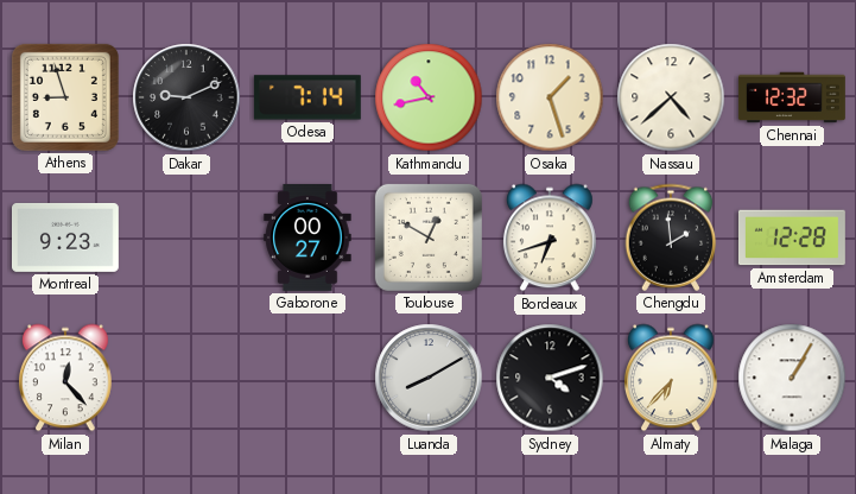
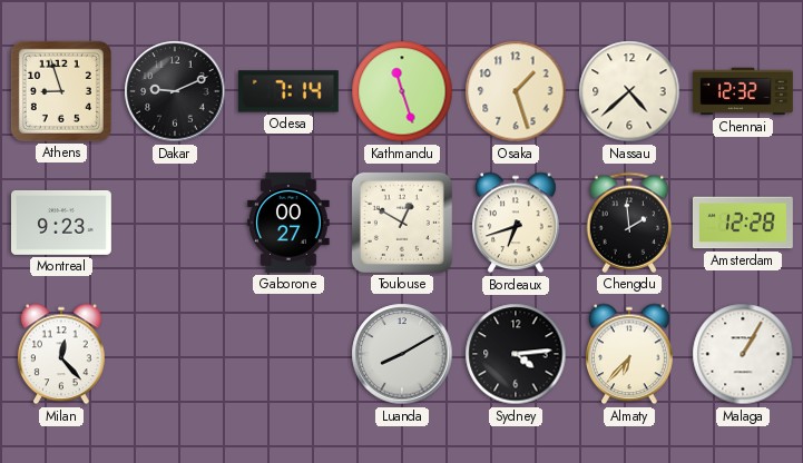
Kathmandu: 10:43 -> 11:27 (402, 91)
Sydney: 4:12 -> 4:14 (516, 354)
